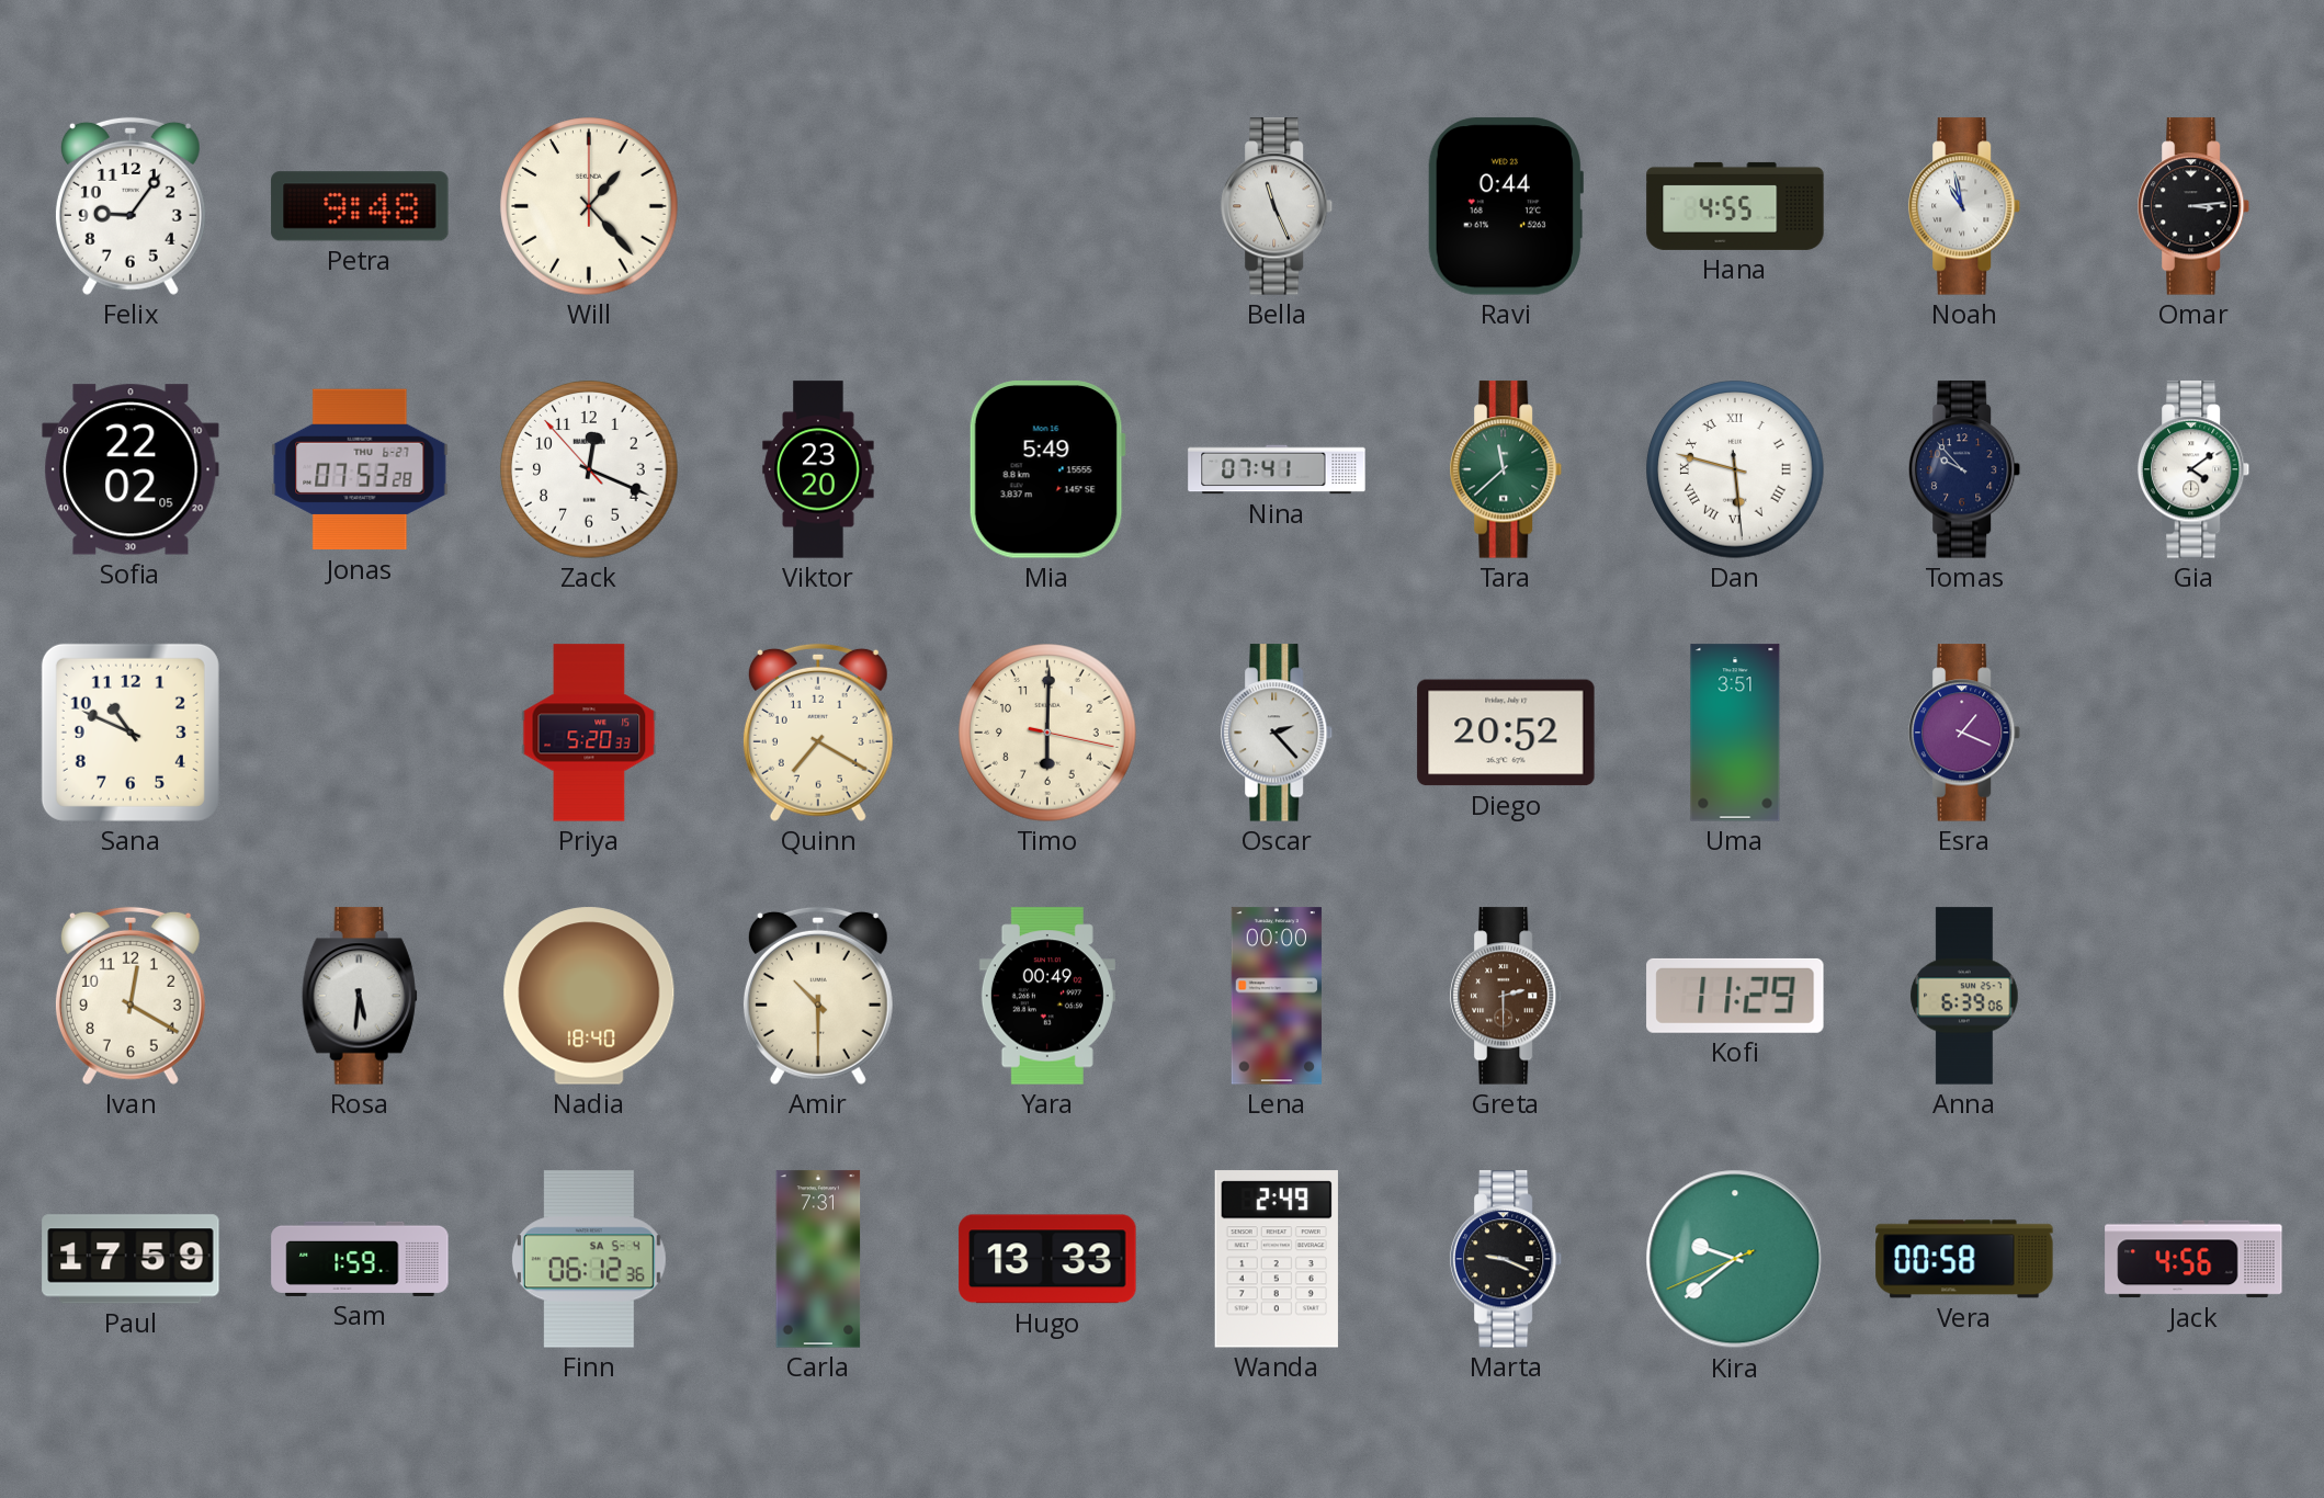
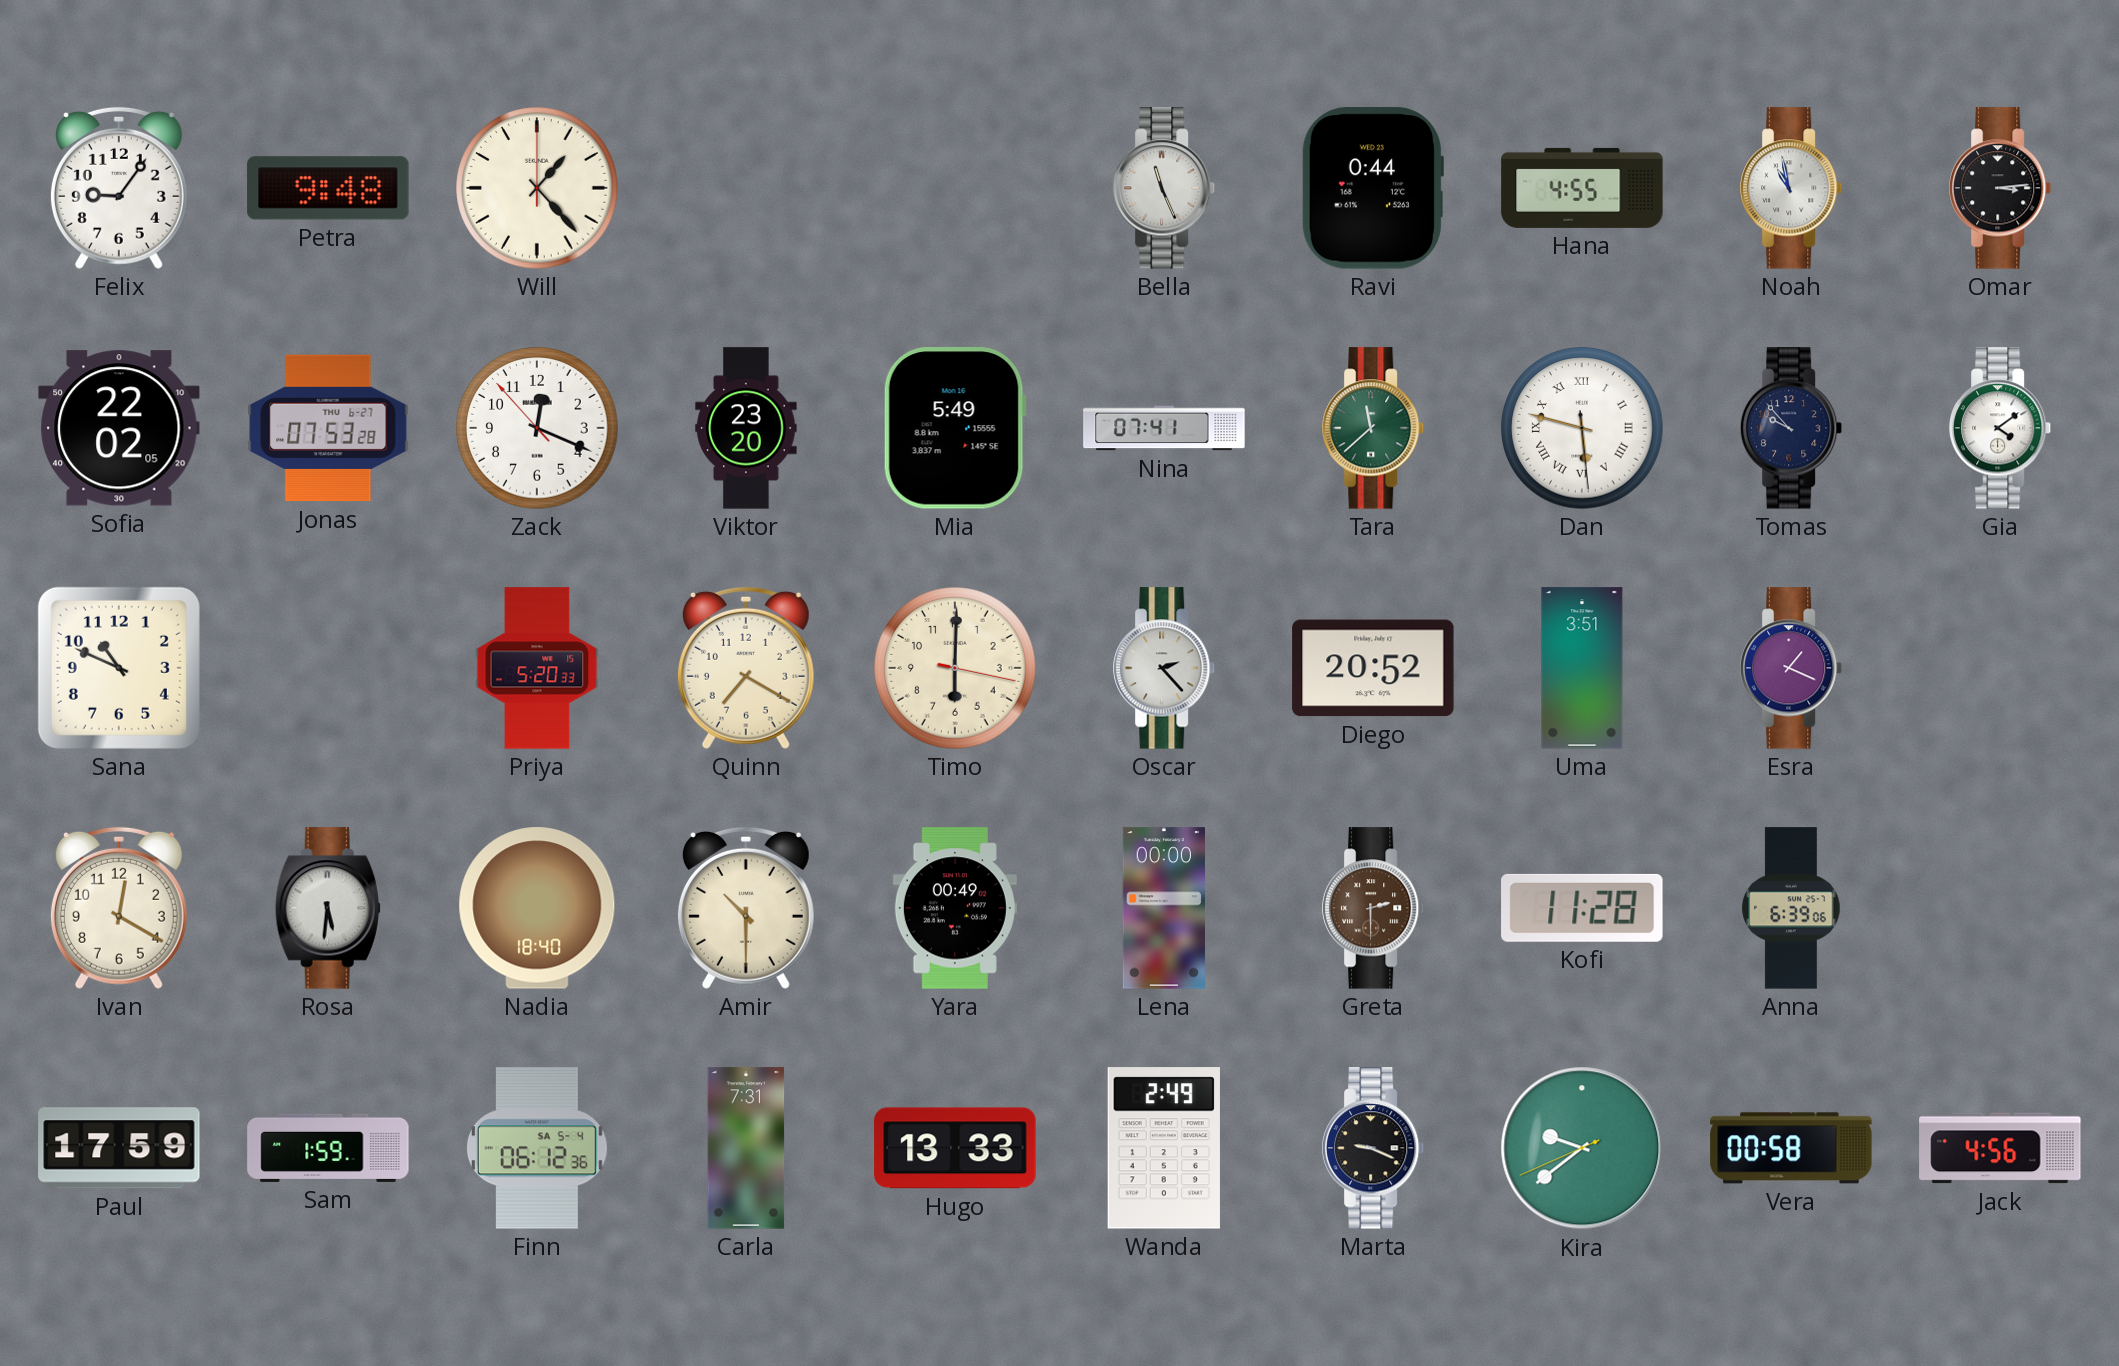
Kofi: 11:29 -> 11:28 (1582, 908)
